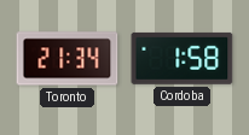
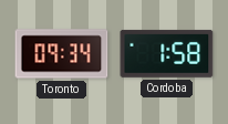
Toronto: 21:34 -> 09:34 (62, 54)
